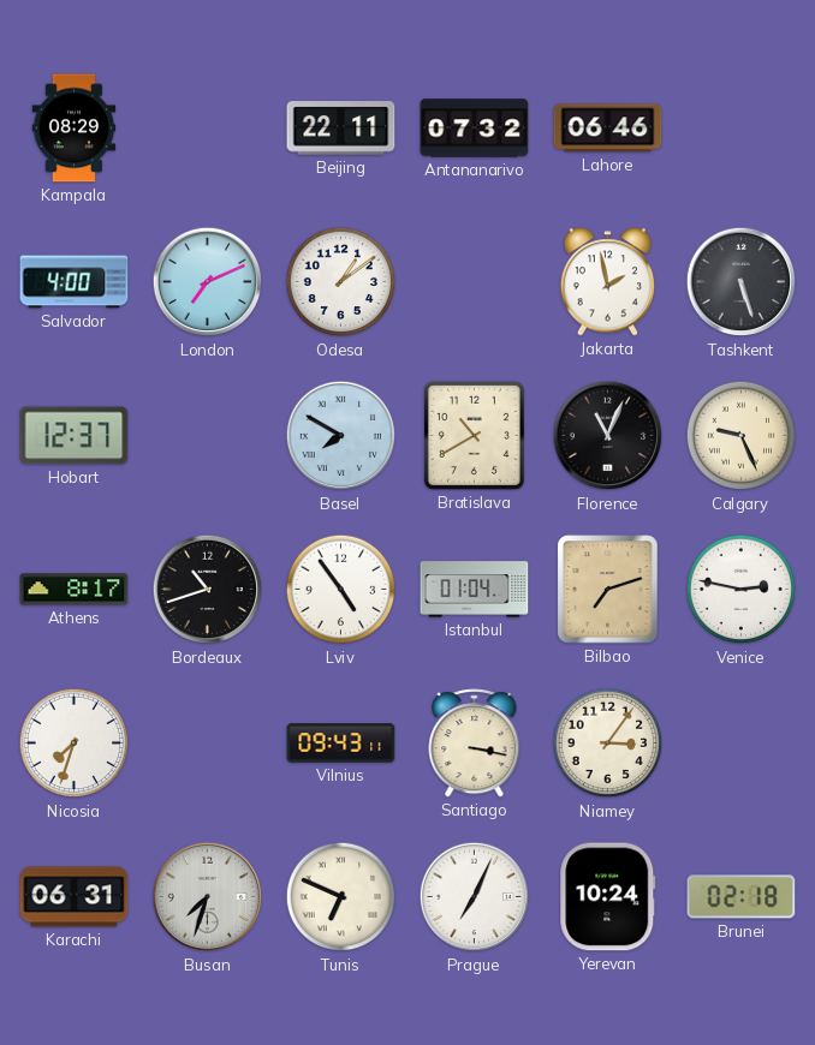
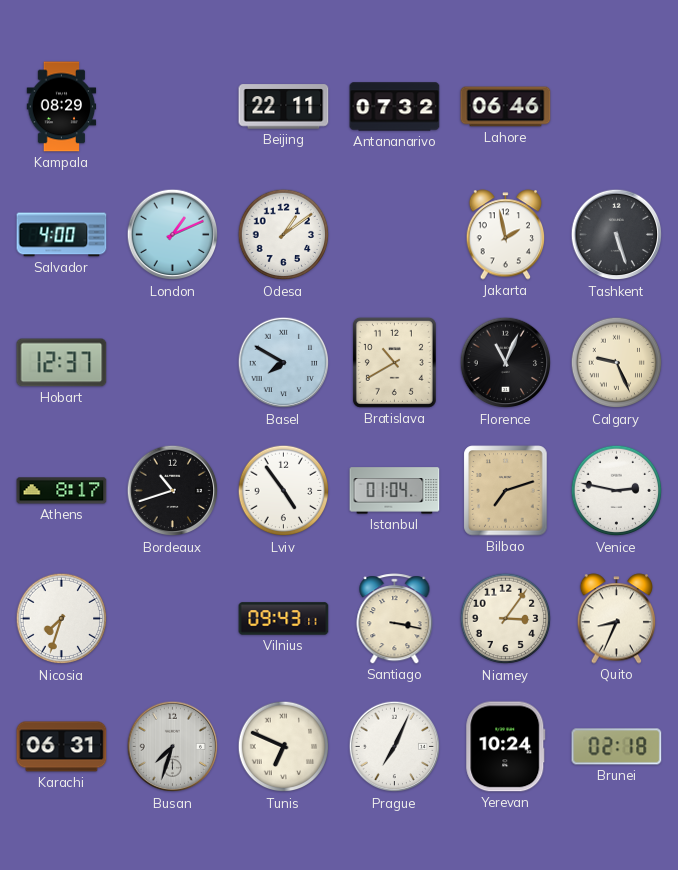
London: 7:11 -> 1:11 (173, 235)
Quito: none -> 8:34 (617, 619)
